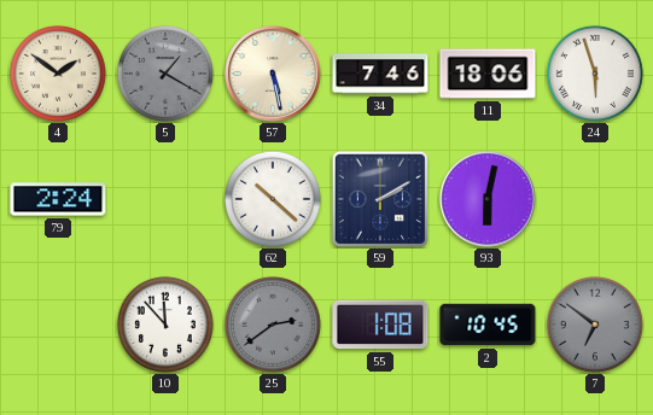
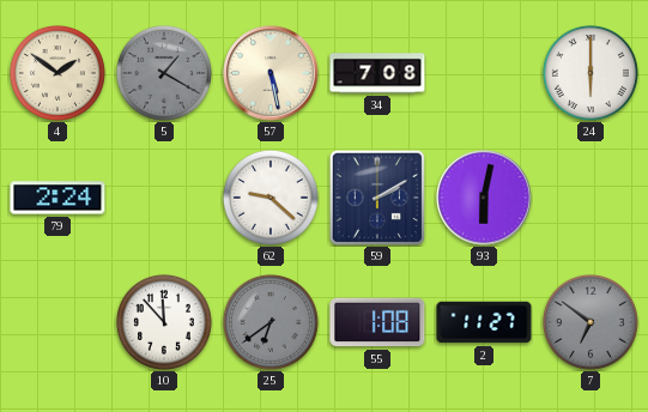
34: 7:46 -> 7:08 (377, 73)
11: 18:06 -> none (488, 74)
24: 5:57 -> 6:00 (591, 73)
62: 10:22 -> 9:22 (271, 198)
25: 2:39 -> 6:39 (271, 322)
2: 10:45 -> 11:27 (484, 322)
